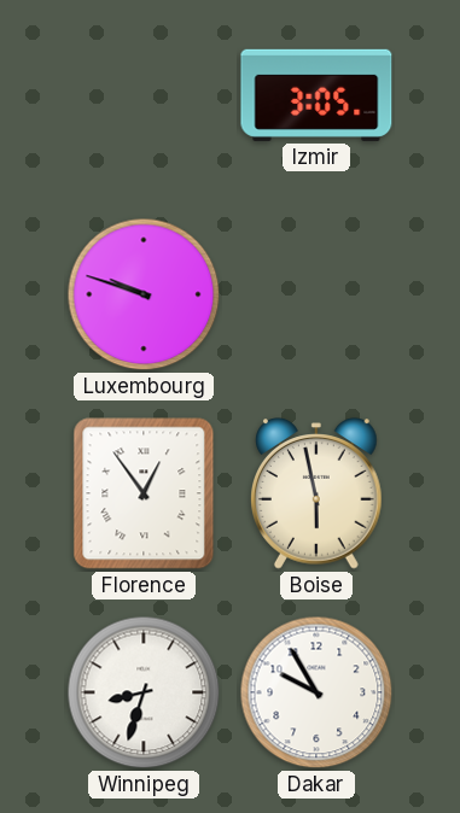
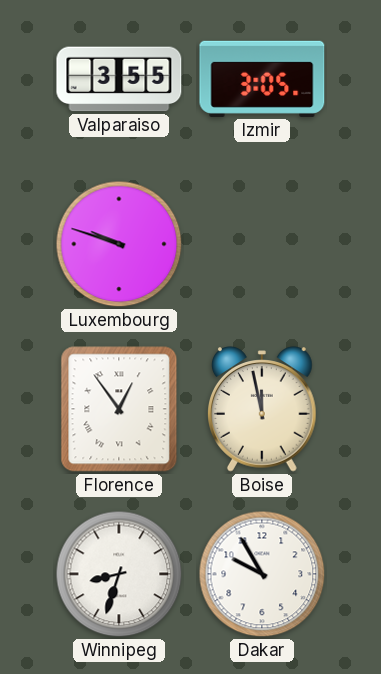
Valparaiso: none -> 3:55 (119, 79)
Boise: 5:58 -> 11:58 (263, 409)
